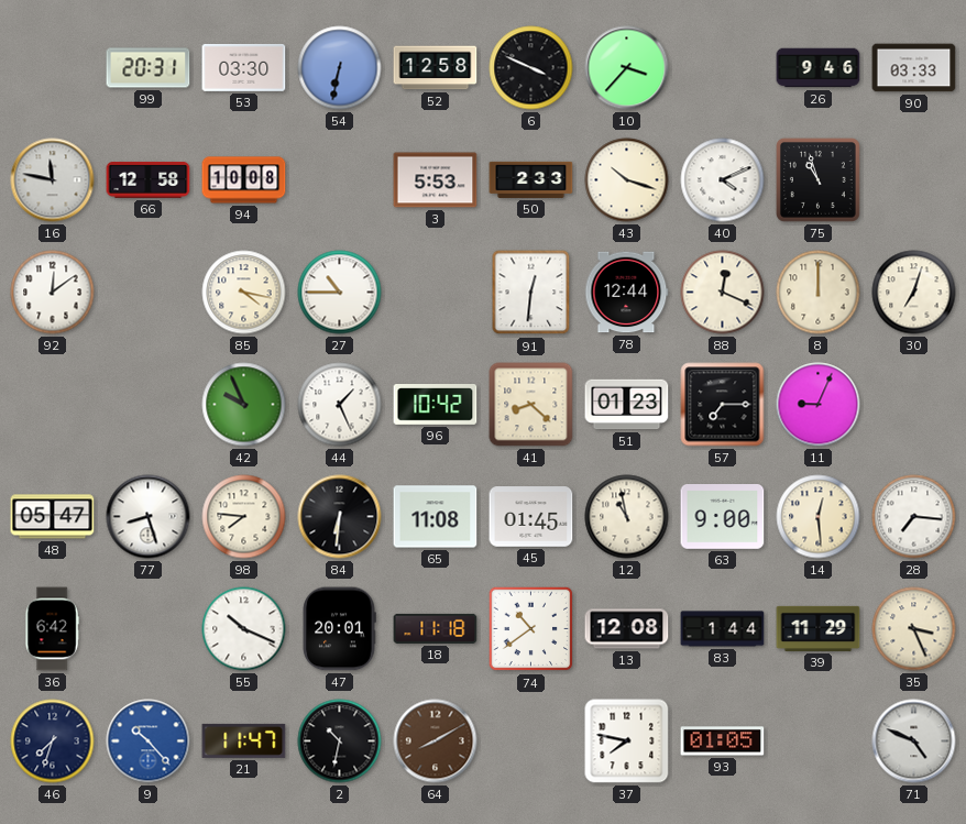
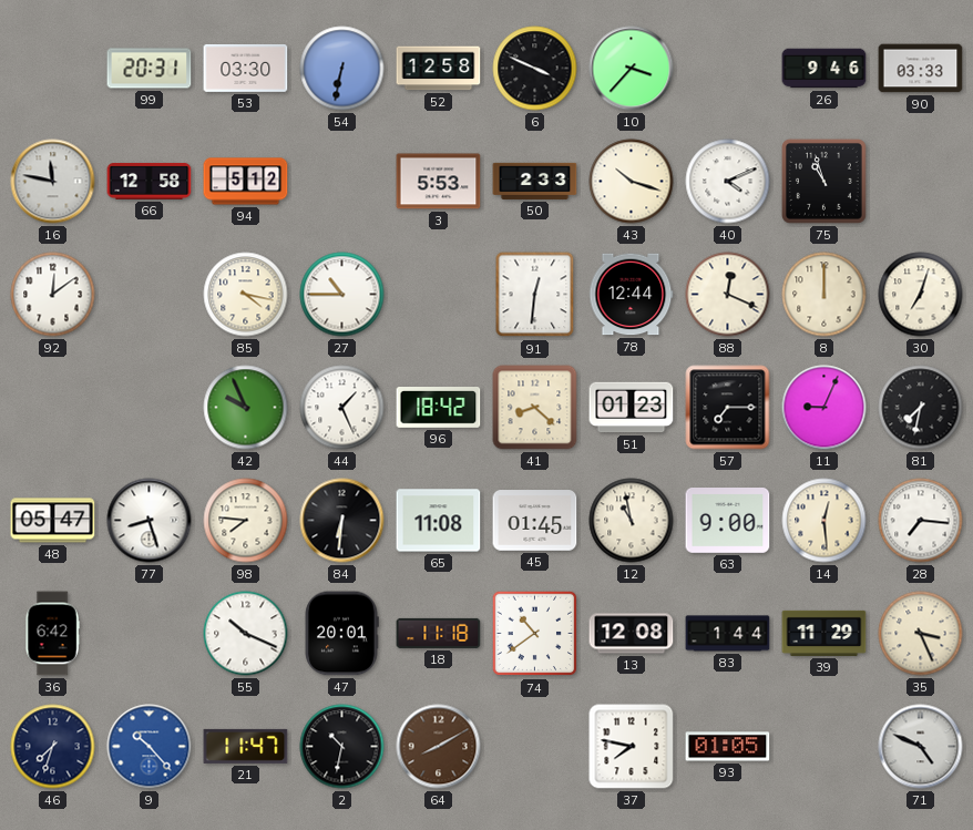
94: 10:08 -> 5:12 (246, 182)
96: 10:42 -> 18:42 (439, 408)
81: none -> 7:32 (921, 408)
